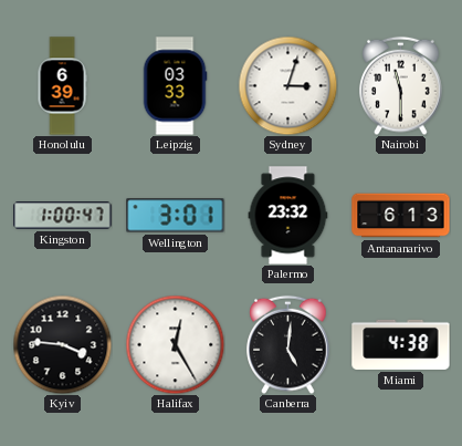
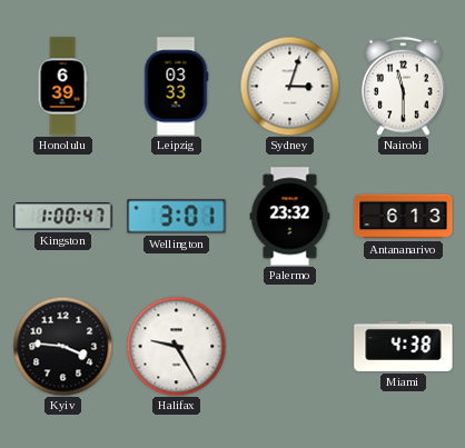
Halifax: 12:25 -> 9:25 (176, 346)
Canberra: 5:01 -> none (288, 344)
